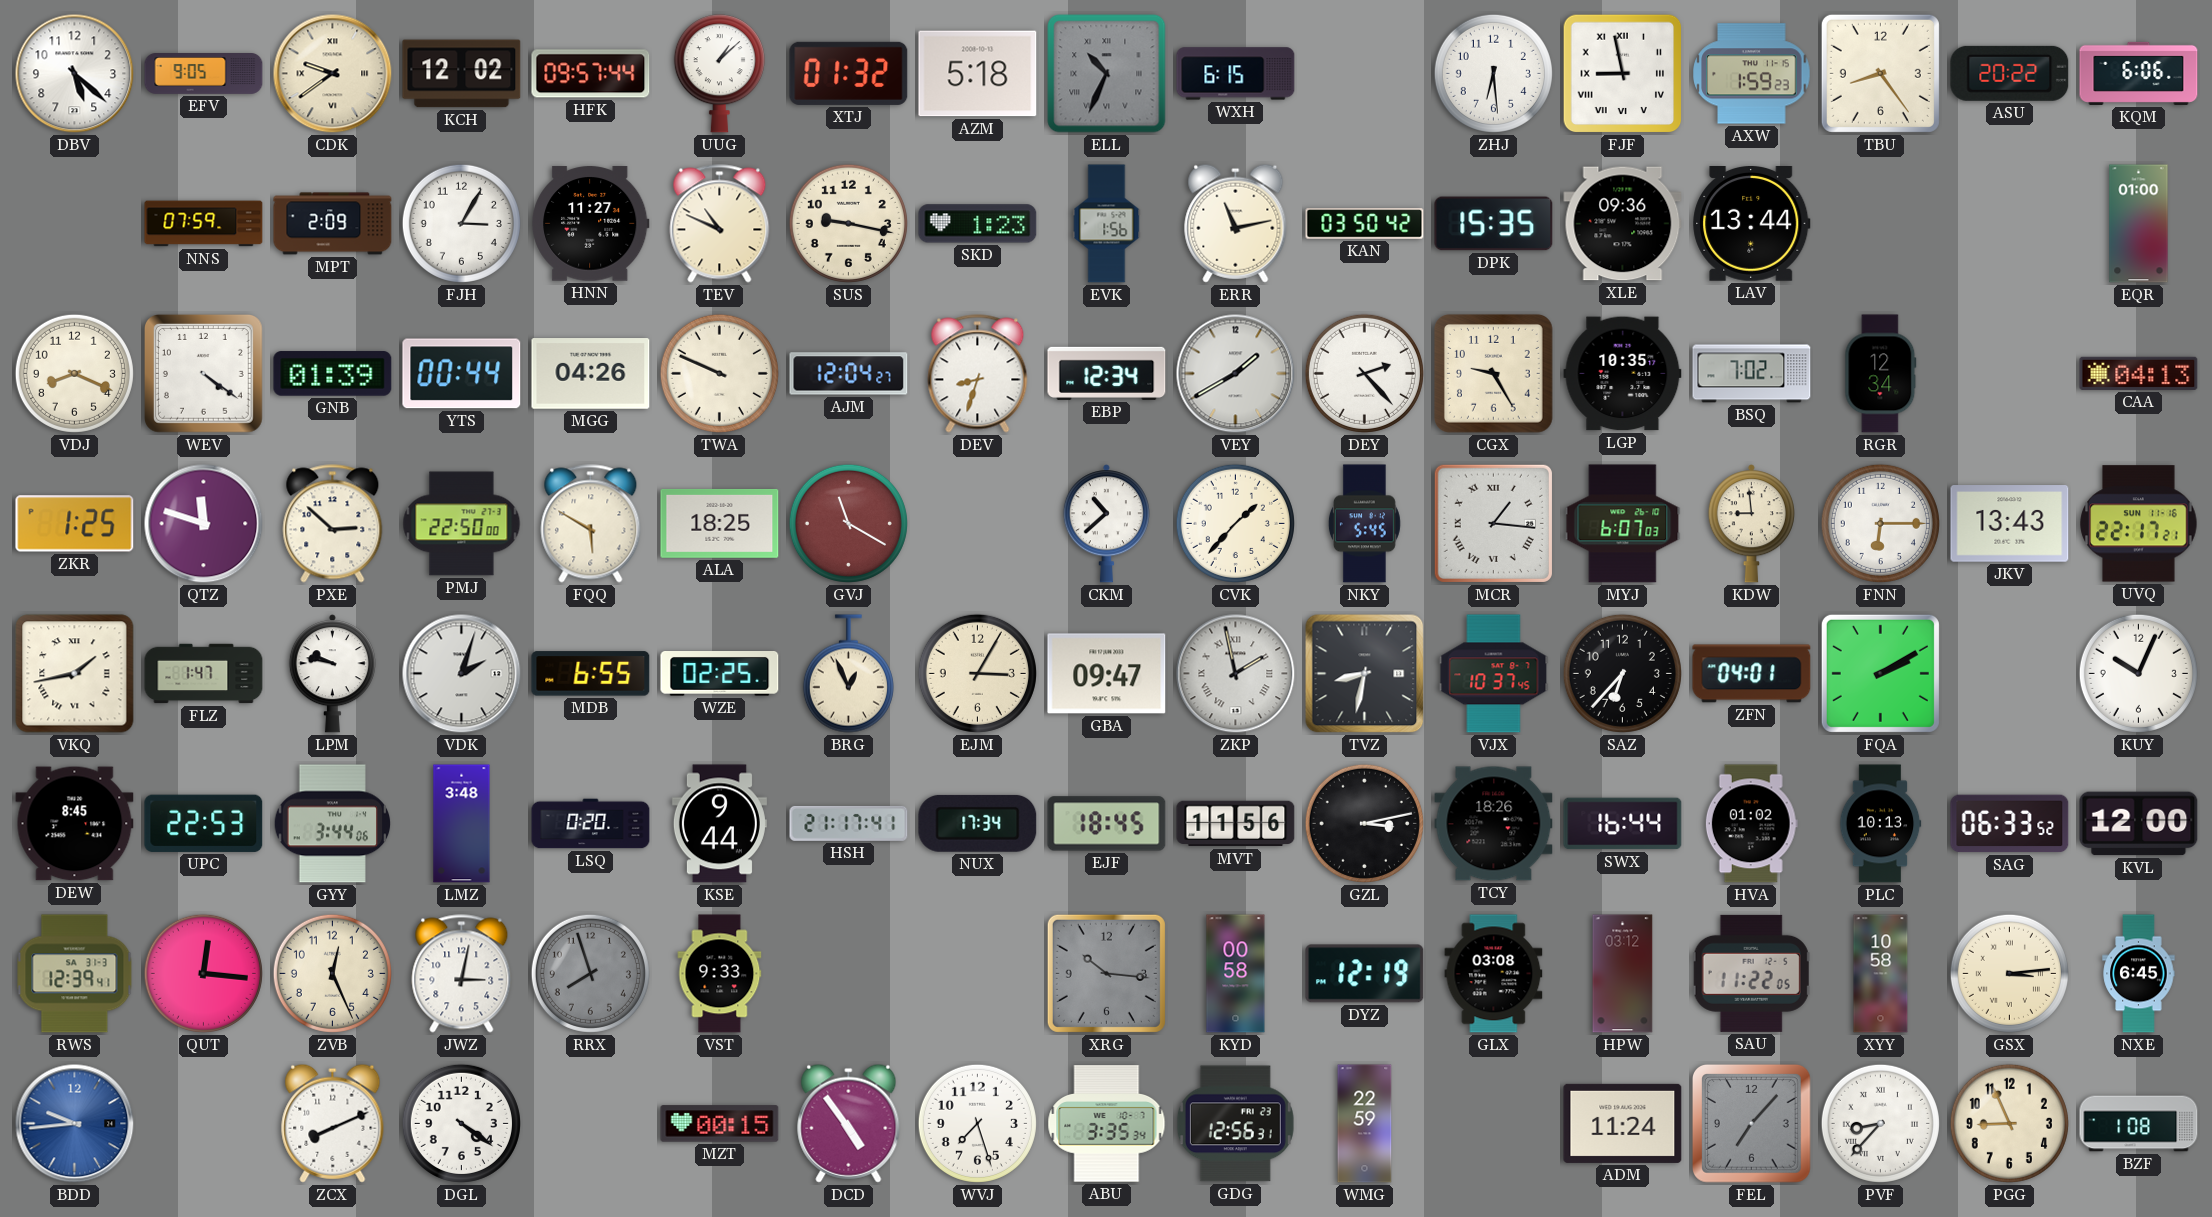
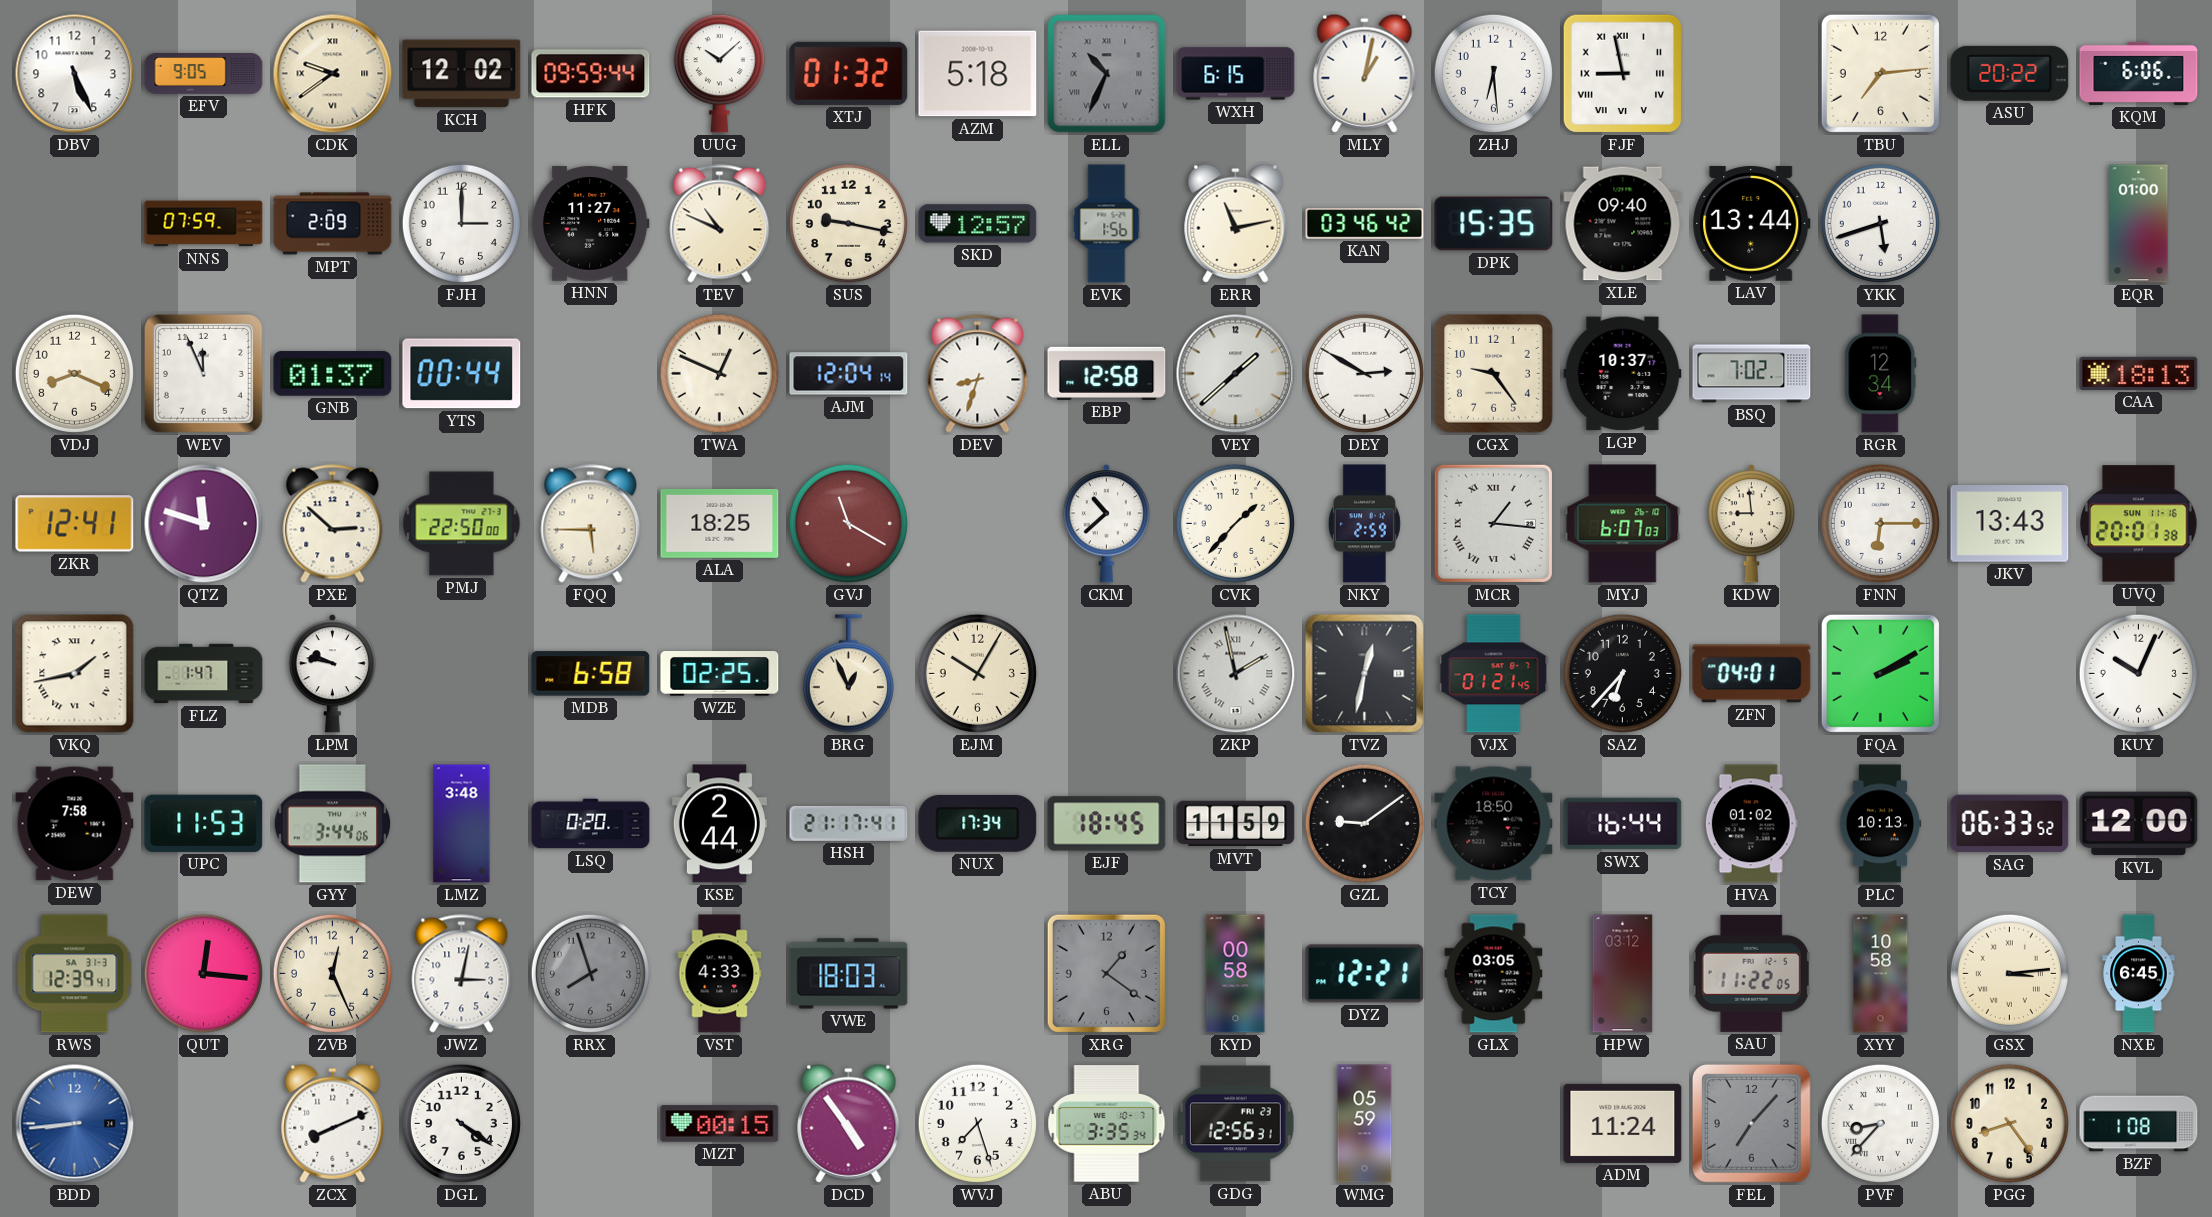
DBV: 5:22 -> 5:26 (75, 74)
HFK: 09:57 -> 09:59 (591, 74)
UUG: 1:08 -> 10:08 (719, 74)
MLY: none -> 1:02 (1365, 73)
AXW: 1:59 -> none (1752, 74)
TBU: 8:24 -> 7:14 (1880, 73)
FJH: 3:05 -> 3:00 (461, 223)
SKD: 1:23 -> 12:57 (978, 224)
KAN: 03:50 -> 03:46 (1365, 224)
XLE: 09:36 -> 09:40 (1623, 224)
YKK: none -> 5:42 (1880, 223)
WEV: 4:21 -> 11:56 (203, 373)
GNB: 01:39 -> 01:37 (333, 374)
MGG: 04:26 -> none (591, 374)
TWA: 9:49 -> 12:49 (719, 373)
AJM: 12:04:27 -> 12:04:14 (849, 374)
EBP: 12:34 -> 12:58 (1107, 373)
VEY: 1:40 -> 1:38 (1236, 374)
DEY: 2:23 -> 2:50 (1364, 373)
CGX: 9:25 -> 9:24 (1493, 373)
LGP: 10:35 -> 10:37 (1623, 374)
CAA: 04:13 -> 18:13 (2139, 373)
ZKR: 1:25 -> 12:41 (75, 524)
FQQ: 5:50 -> 5:45 (591, 524)
NKY: 5:45 -> 2:59 (1364, 524)
UVQ: 22:17 -> 20:01 (2139, 524)
VDK: 2:03 -> none (462, 674)
MDB: 6:55 -> 6:58 (591, 674)
EJM: 3:05 -> 10:05 (977, 673)
GBA: 09:47 -> none (1107, 674)
TVZ: 8:32 -> 12:32 (1365, 674)
VJX: 10:37 -> 01:21 (1494, 674)
DEW: 8:45 -> 7:58 (75, 824)
UPC: 22:53 -> 11:53 (204, 823)
KSE: 9:44 -> 2:44 (719, 824)
MVT: 11:56 -> 11:59 (1236, 824)
GZL: 3:13 -> 9:09 (1364, 823)
TCY: 18:26 -> 18:50 (1494, 824)
VST: 9:33 -> 4:33 (720, 974)
VWE: none -> 18:03 (849, 974)
XRG: 10:16 -> 1:21 (1106, 973)
DYZ: 12:19 -> 12:21 (1365, 974)
GLX: 03:08 -> 03:05 (1494, 974)
BDD: 9:44 -> 8:44 (75, 1124)
WMG: 22:59 -> 05:59 (1365, 1124)
PGG: 8:56 -> 8:24 (2009, 1123)
